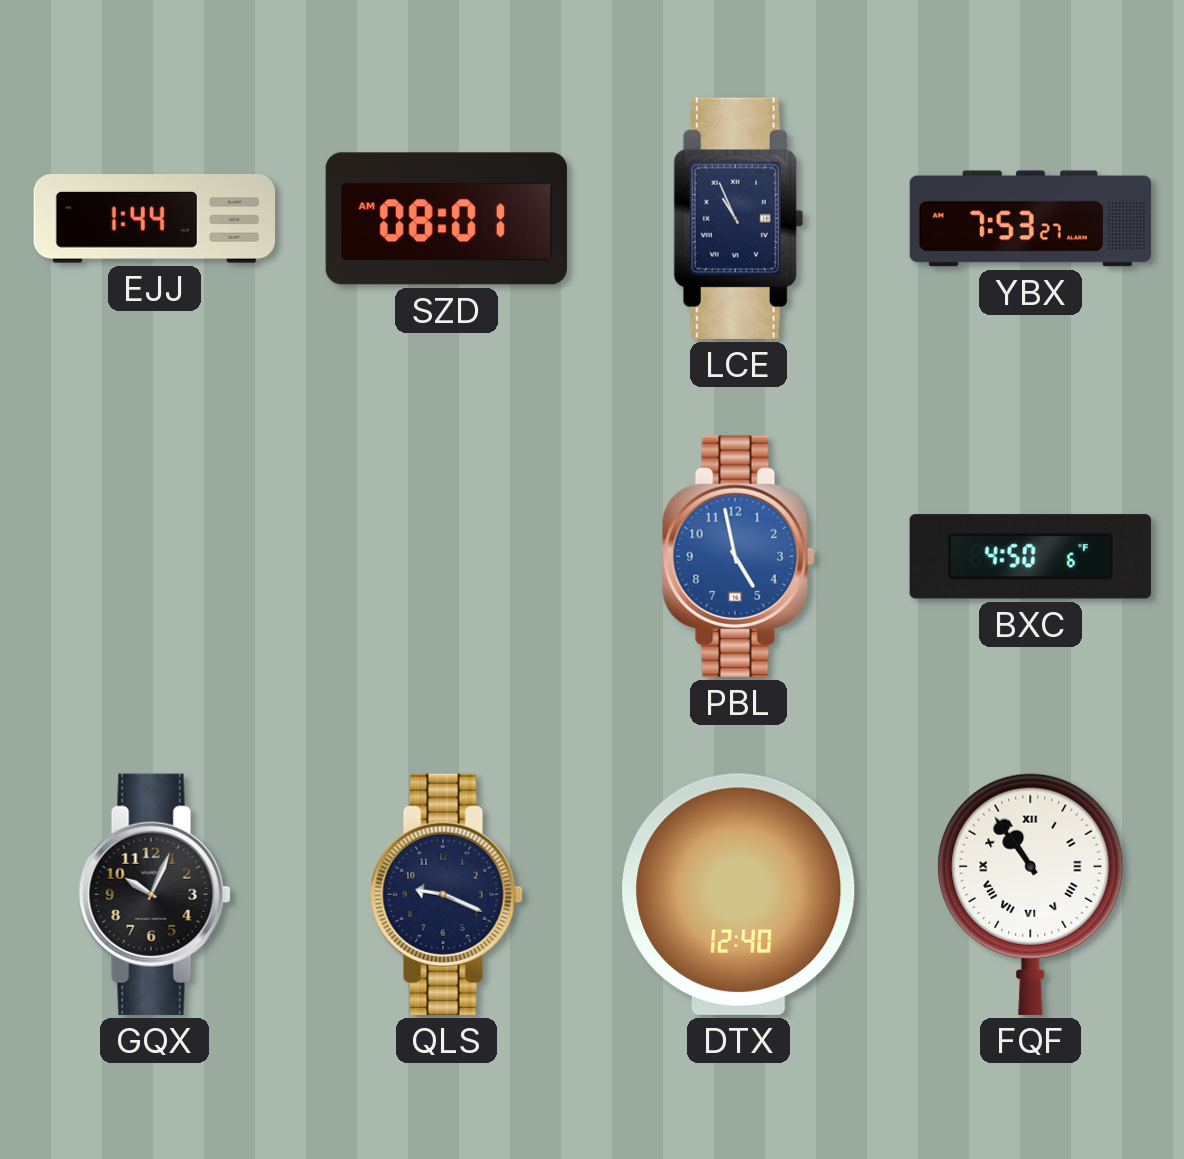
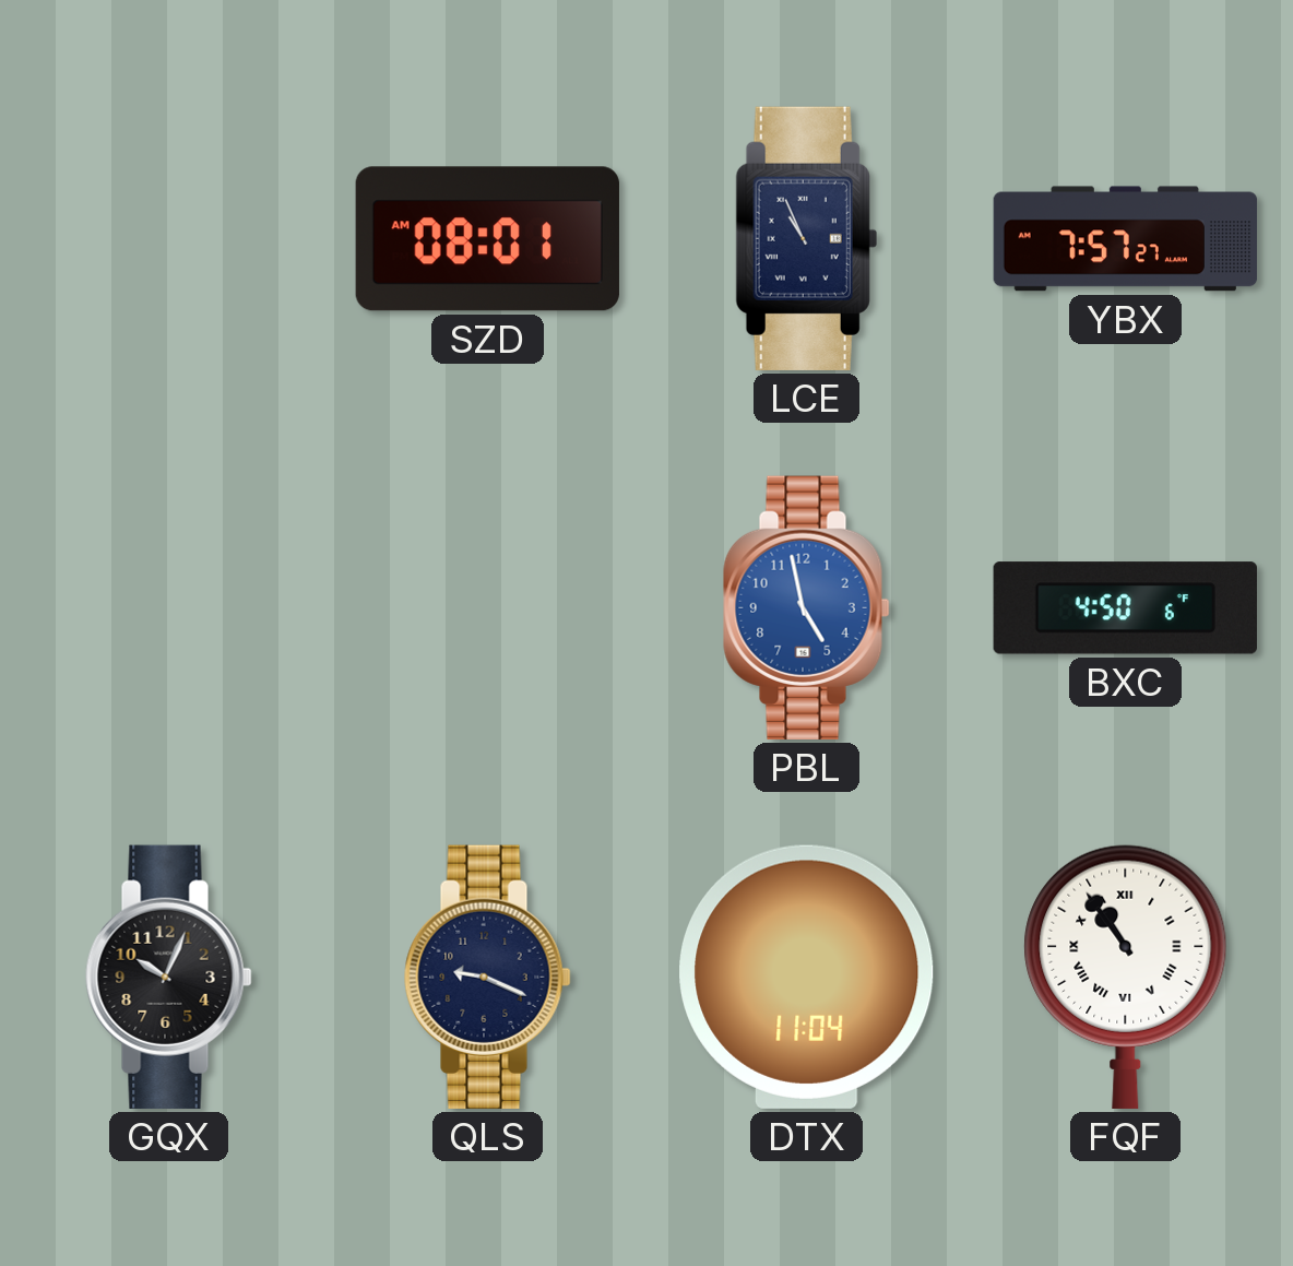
EJJ: 1:44 -> none (154, 219)
YBX: 7:53 -> 7:57 (1126, 239)
DTX: 12:40 -> 11:04 (807, 977)
